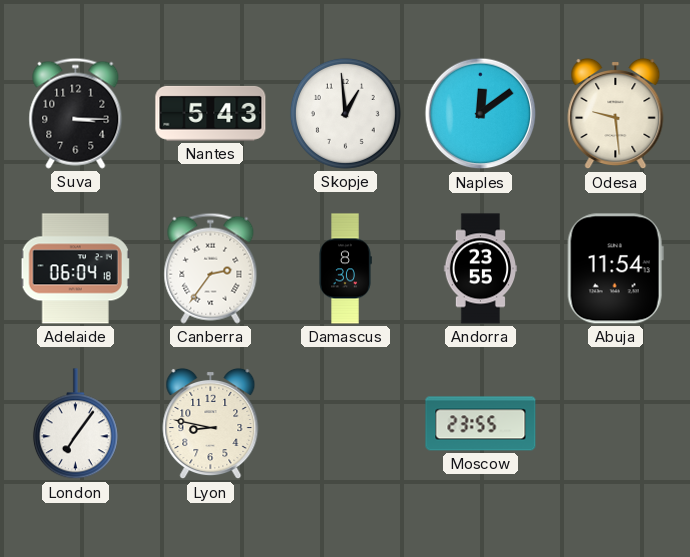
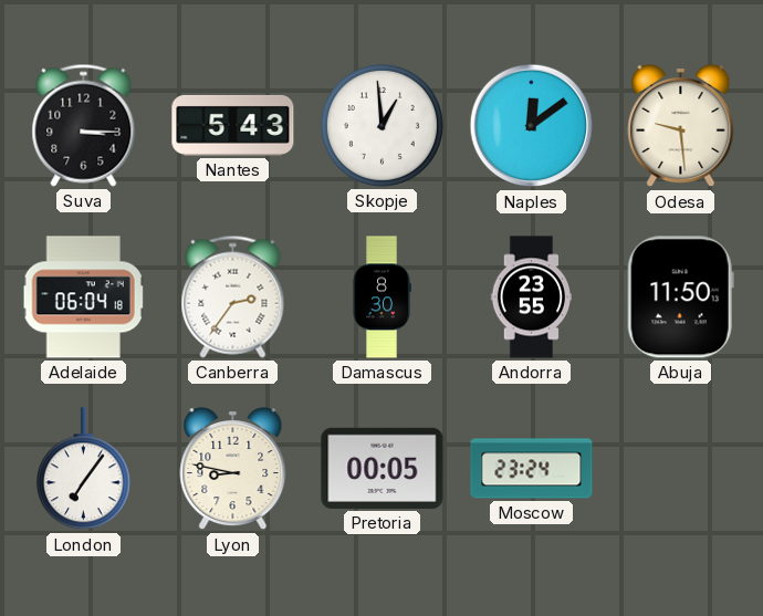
Abuja: 11:54 -> 11:50 (680, 297)
Pretoria: none -> 00:05 (383, 468)
Moscow: 23:55 -> 23:24 (532, 469)
